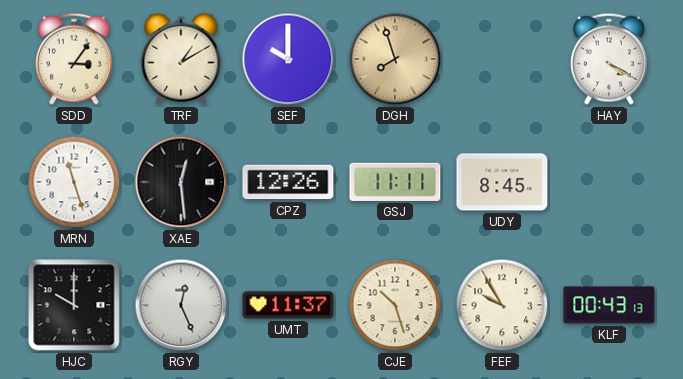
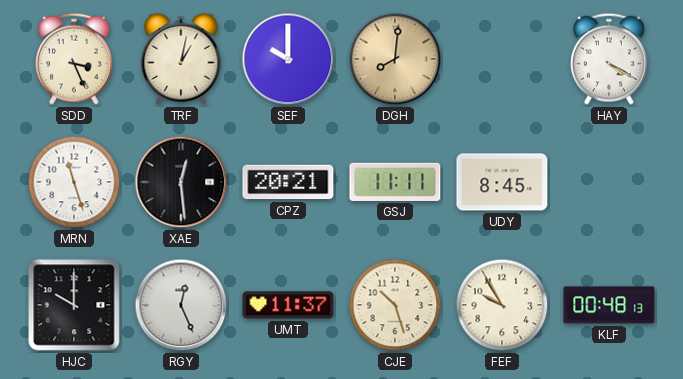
SDD: 3:06 -> 3:26 (74, 59)
TRF: 1:10 -> 1:02 (181, 59)
DGH: 7:57 -> 8:01 (395, 59)
CPZ: 12:26 -> 20:21 (288, 182)
KLF: 00:43 -> 00:48 (609, 305)
